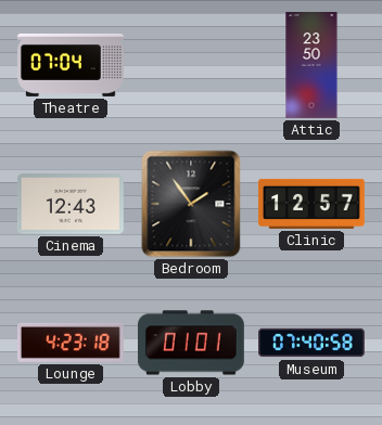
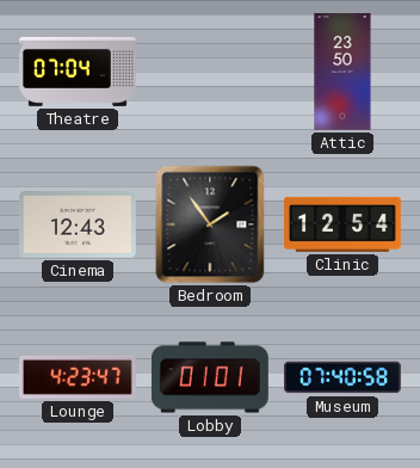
Clinic: 12:57 -> 12:54 (342, 224)
Lounge: 4:23:18 -> 4:23:47 (78, 377)
